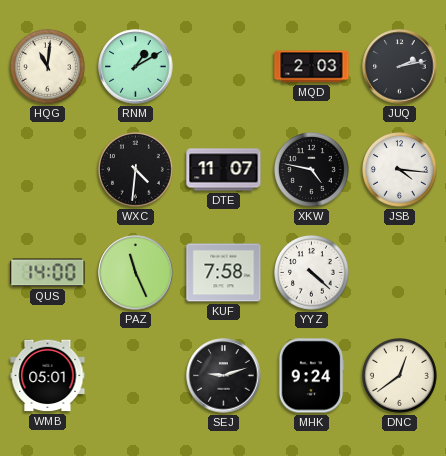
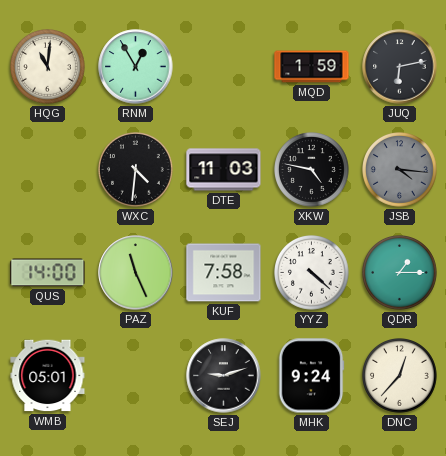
RNM: 1:10 -> 12:55 (136, 67)
MQD: 2:03 -> 1:59 (312, 67)
JUQ: 2:13 -> 6:13 (400, 67)
DTE: 11:07 -> 11:03 (224, 170)
JSB dial: white -> grey (400, 170)
QDR: none -> 1:15 (400, 273)
DNC: 12:39 -> 12:37 (400, 376)
